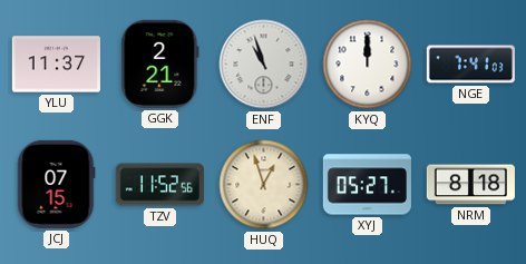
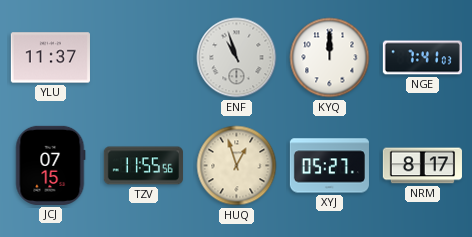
GGK: 2:21 -> none (160, 63)
TZV: 11:52 -> 11:55 (143, 166)
NRM: 8:18 -> 8:17 (422, 166)
